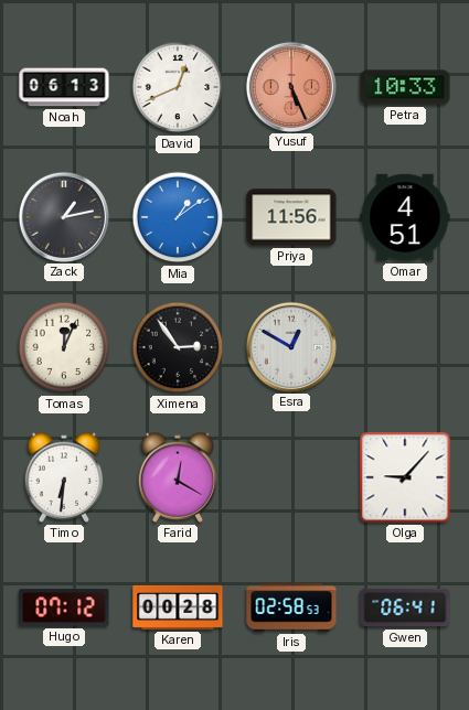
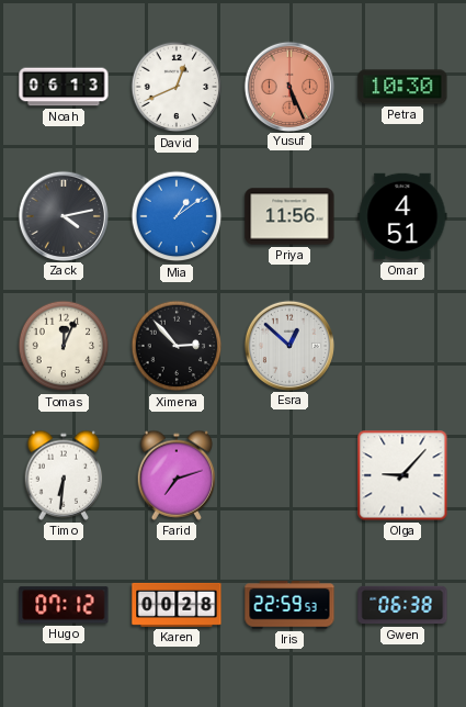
Petra: 10:33 -> 10:30 (402, 87)
Zack: 1:13 -> 4:13 (62, 215)
Ximena: 2:54 -> 2:53 (177, 346)
Esra: 12:50 -> 12:52 (288, 345)
Farid: 12:20 -> 7:12 (177, 475)
Iris: 02:58 -> 22:59 (289, 605)
Gwen: 06:41 -> 06:38 (402, 605)
